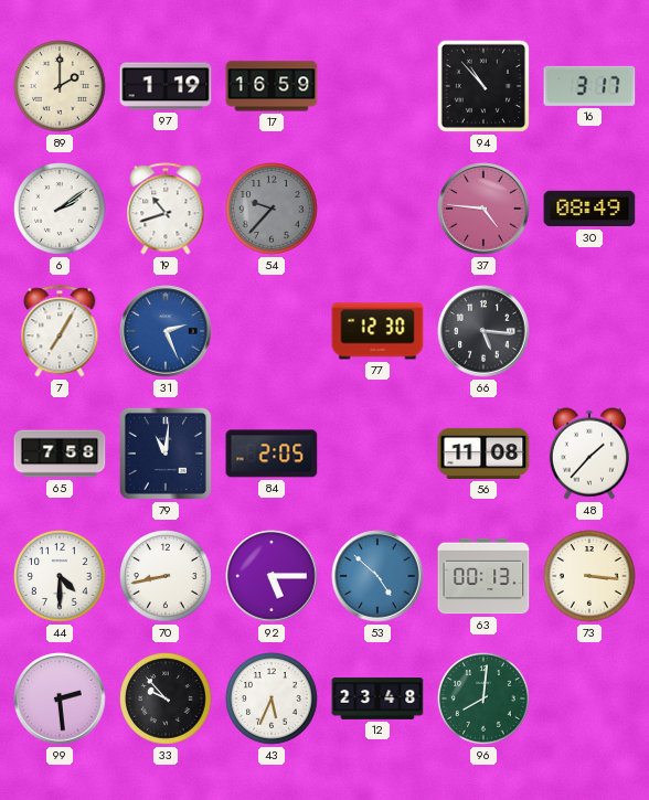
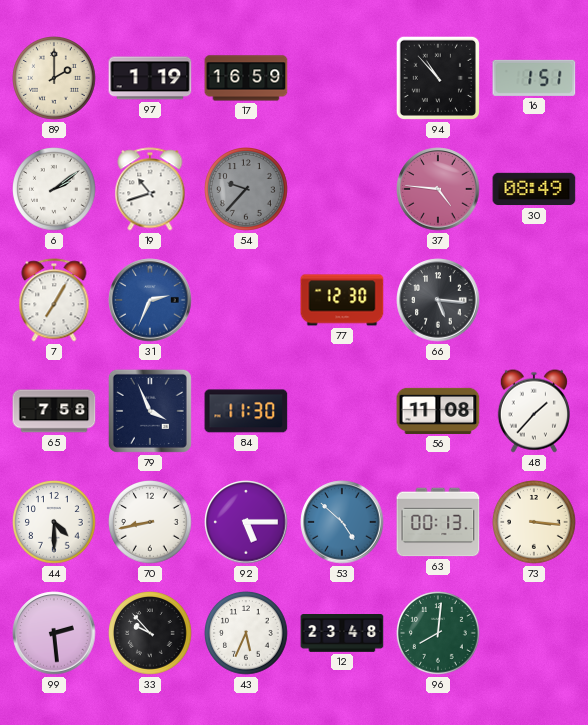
16: 3:17 -> 1:51 (534, 78)
31: 2:26 -> 2:34 (150, 300)
79: 11:01 -> 3:56 (150, 411)
84: 2:05 -> 11:30 (246, 411)
